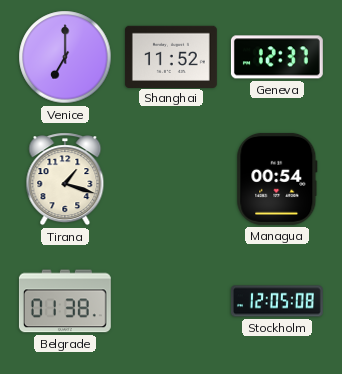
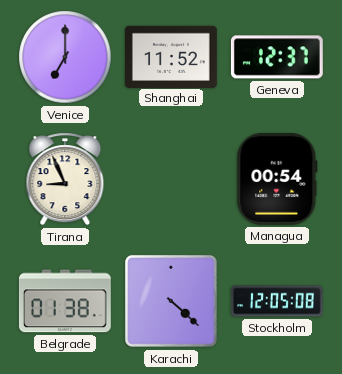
Tirana: 1:18 -> 8:56 (65, 179)
Karachi: none -> 4:22 (171, 301)
